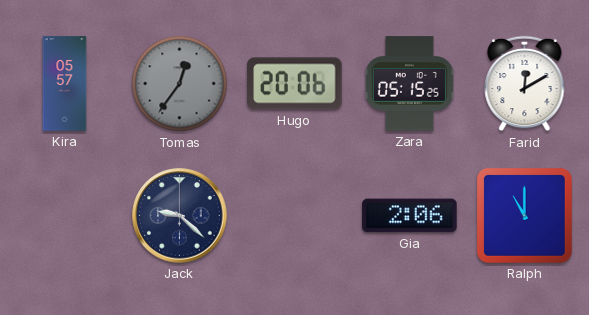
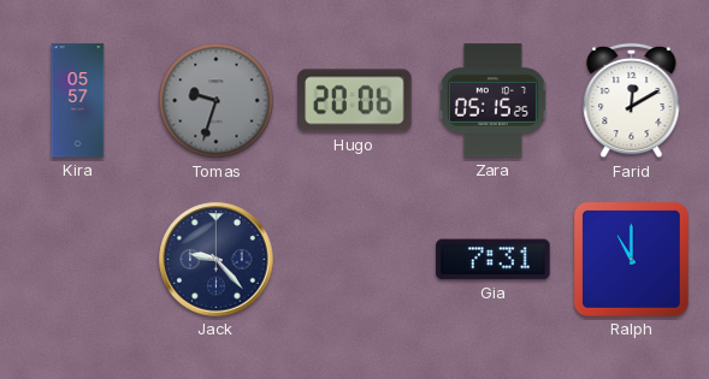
Tomas: 12:36 -> 9:33 (217, 101)
Jack: 9:22 -> 9:23 (217, 260)
Gia: 2:06 -> 7:31 (494, 260)
